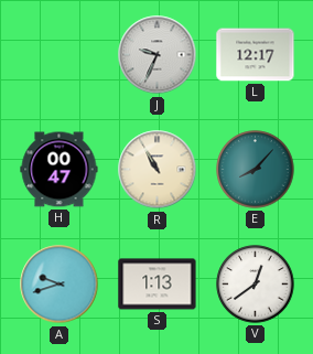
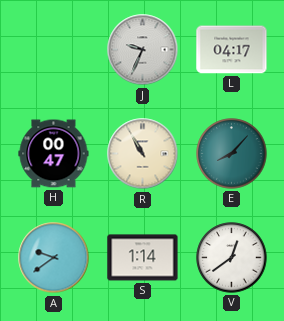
L: 12:17 -> 04:17 (232, 50)
A: 9:42 -> 9:39 (54, 258)
S: 1:13 -> 1:14 (143, 258)
